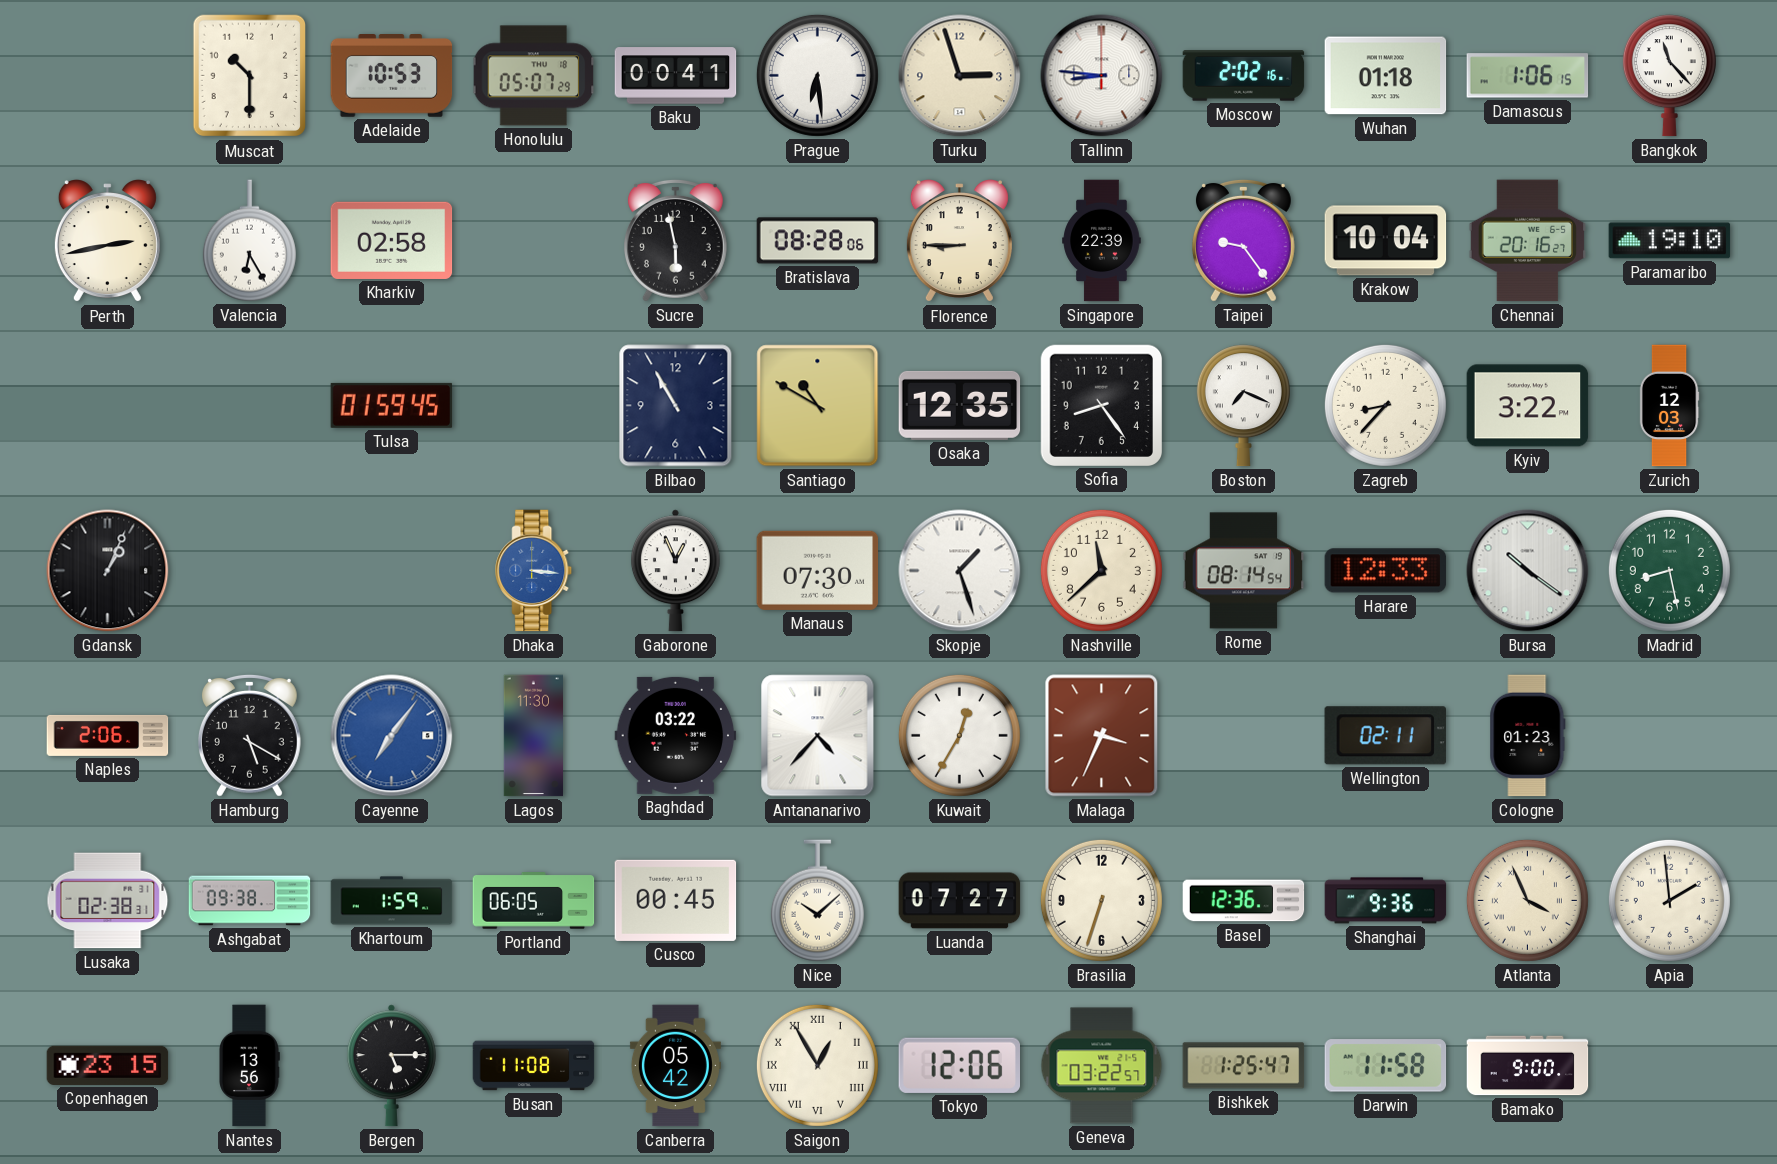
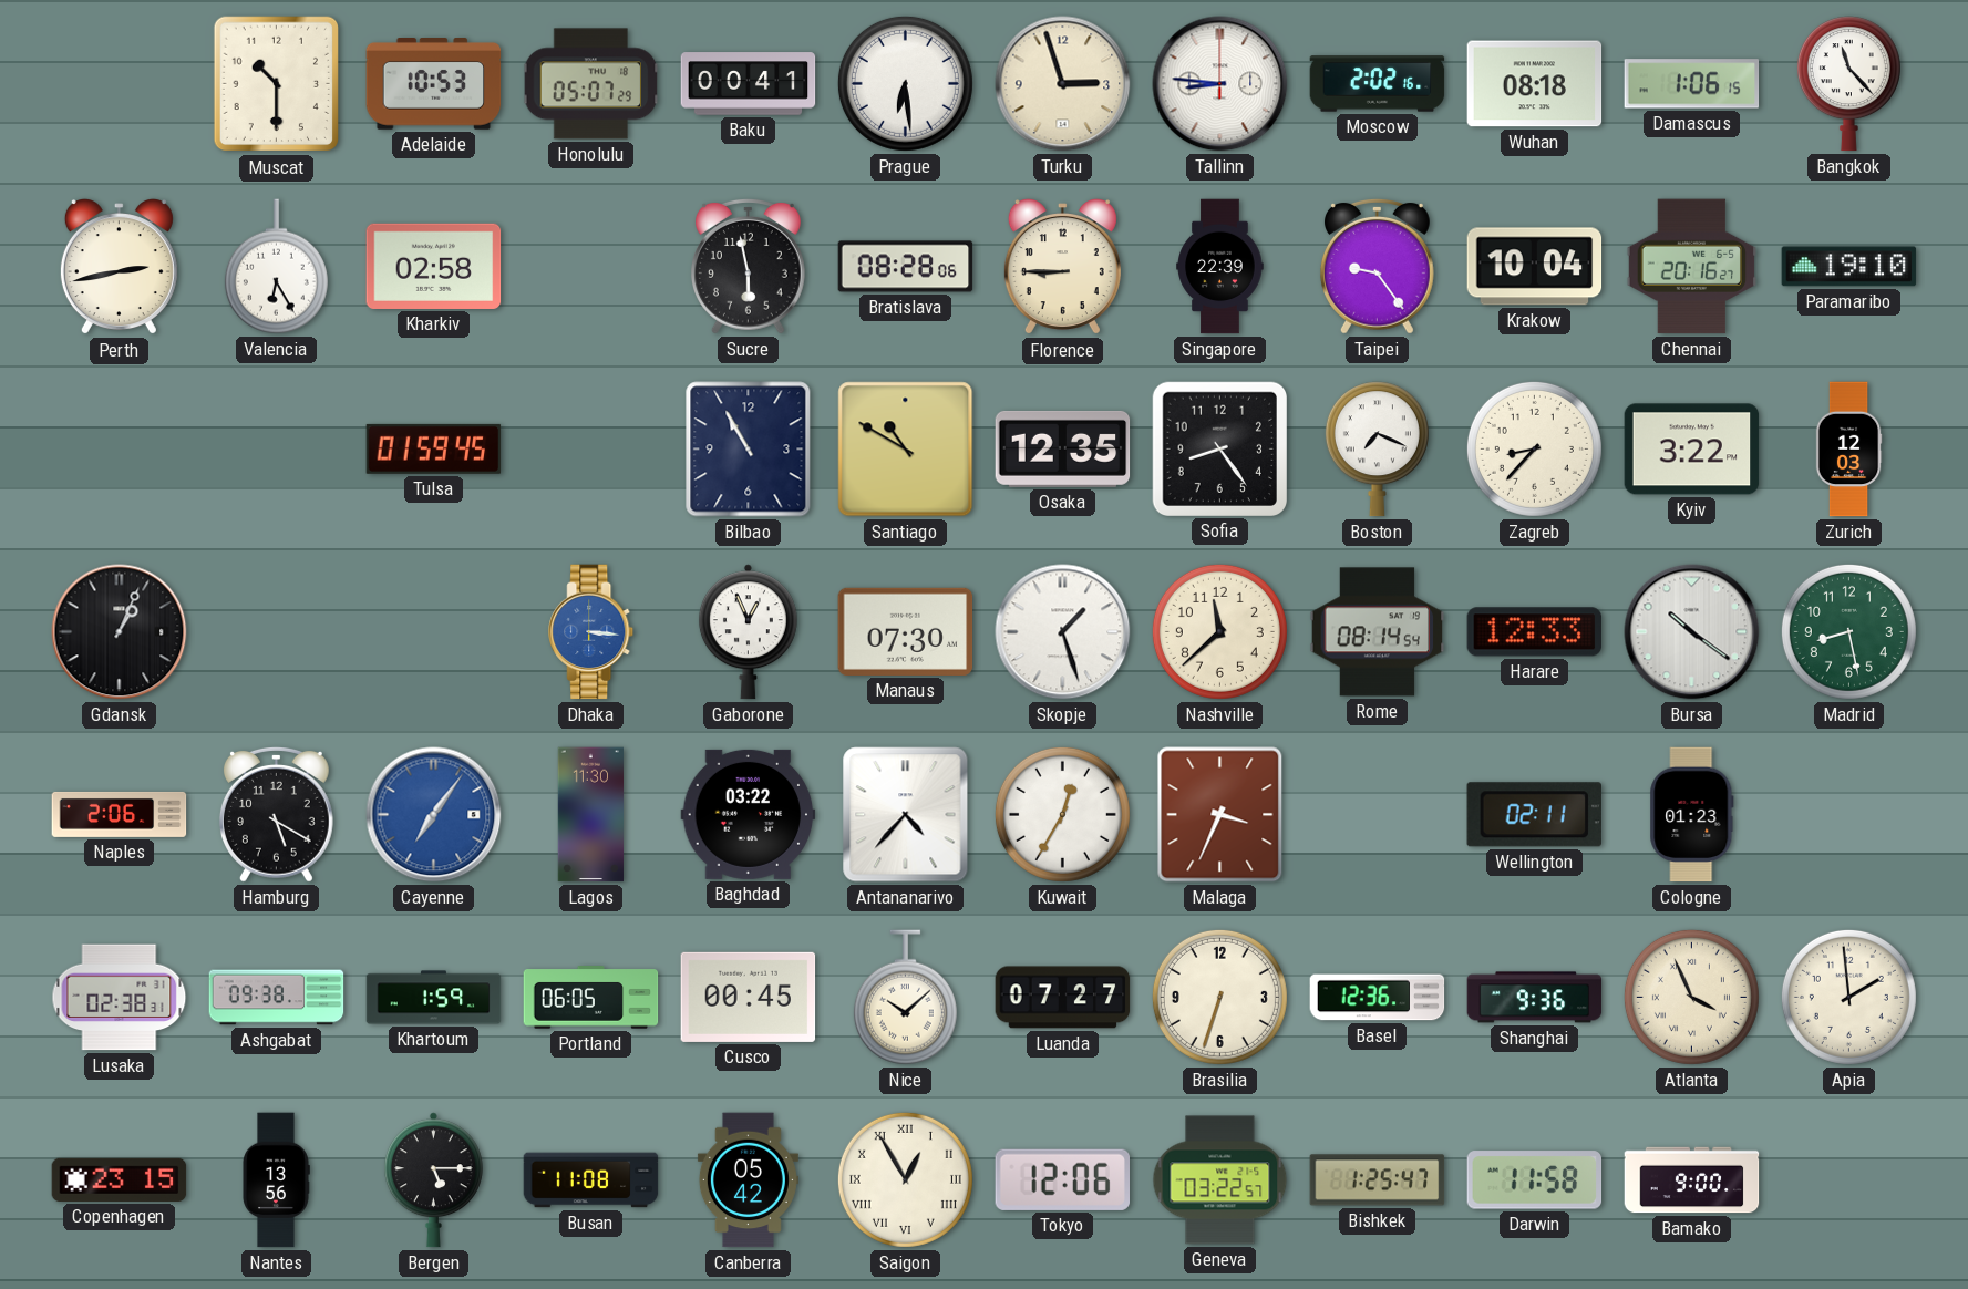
Wuhan: 01:18 -> 08:18 (1535, 84)
